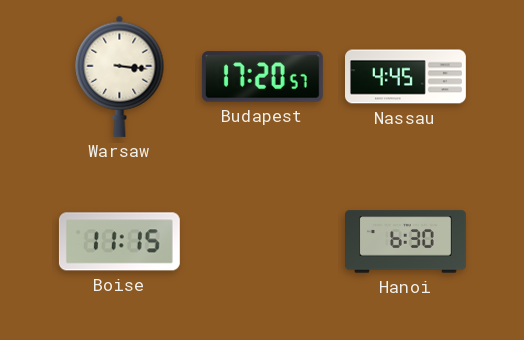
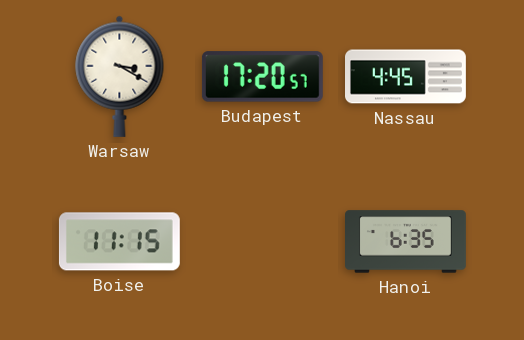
Warsaw: 3:16 -> 3:20 (120, 76)
Hanoi: 6:30 -> 6:35 (406, 242)
